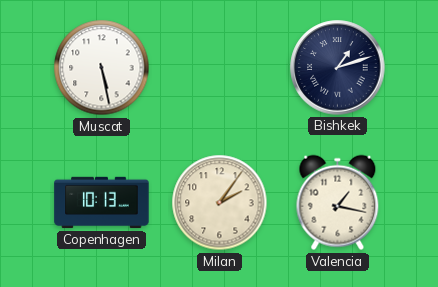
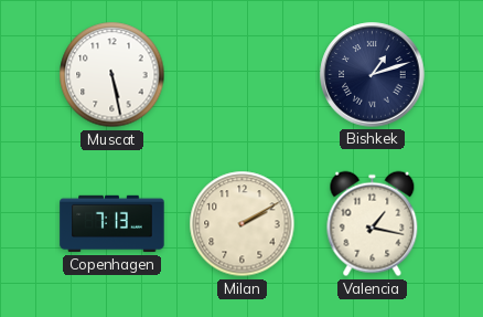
Copenhagen: 10:13 -> 7:13 (112, 224)
Milan: 2:06 -> 2:10 (243, 224)
